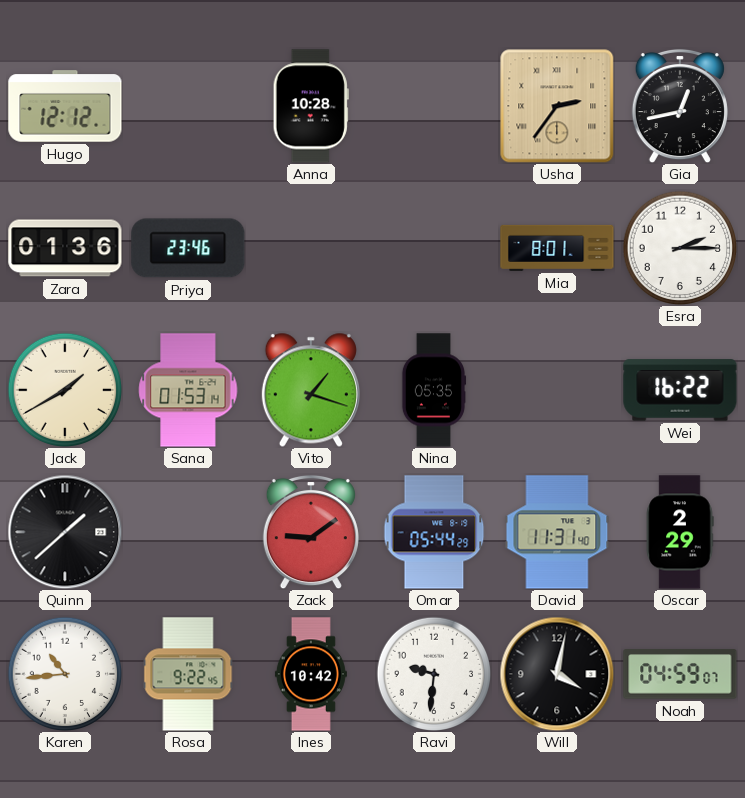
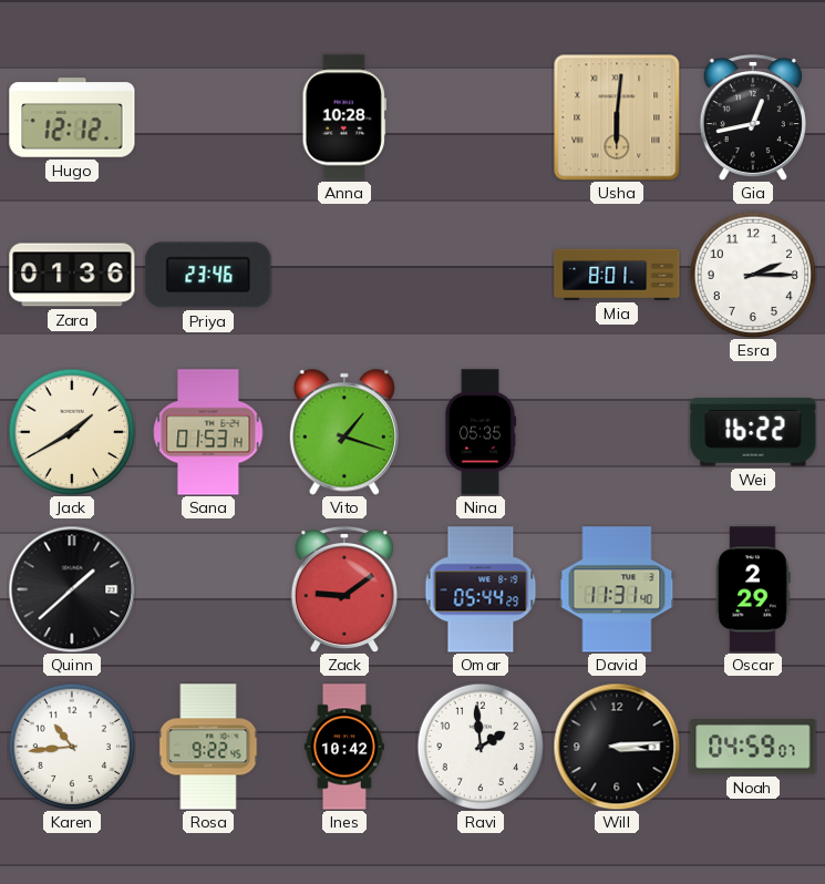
Usha: 2:36 -> 6:01 (617, 117)
Ravi: 9:31 -> 1:59 (479, 746)
Will: 4:02 -> 3:14 (617, 747)
